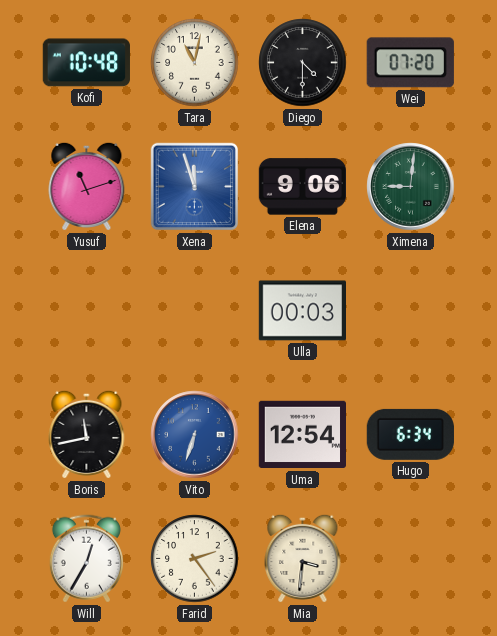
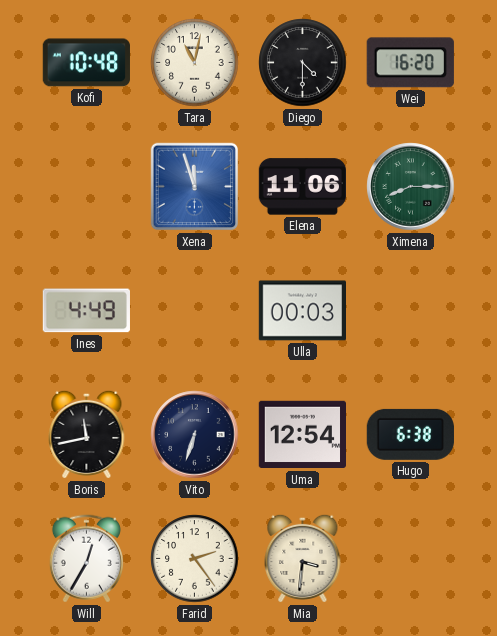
Wei: 07:20 -> 16:20 (410, 63)
Yusuf: 11:12 -> none (87, 186)
Elena: 9:06 -> 11:06 (302, 187)
Ximena: 9:01 -> 8:15 (411, 187)
Ines: none -> 4:49 (86, 311)
Vito dial: blue -> navy (195, 435)
Hugo: 6:34 -> 6:38 (410, 434)
